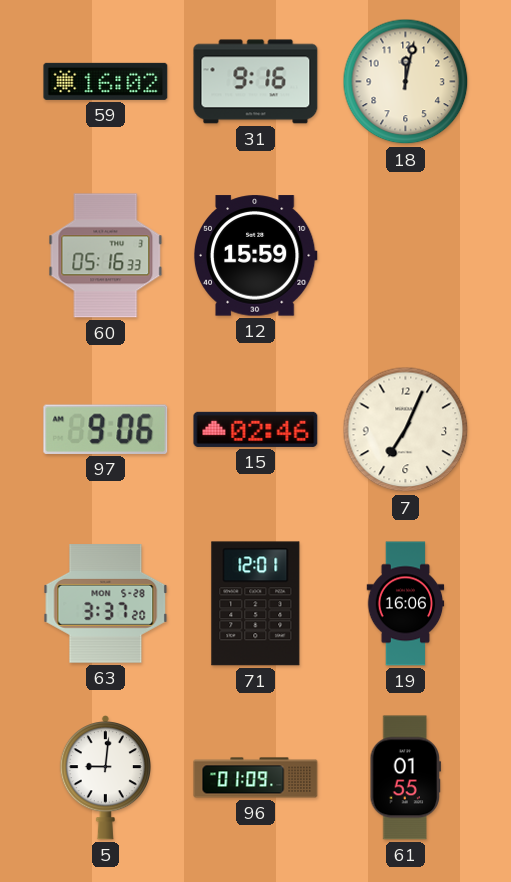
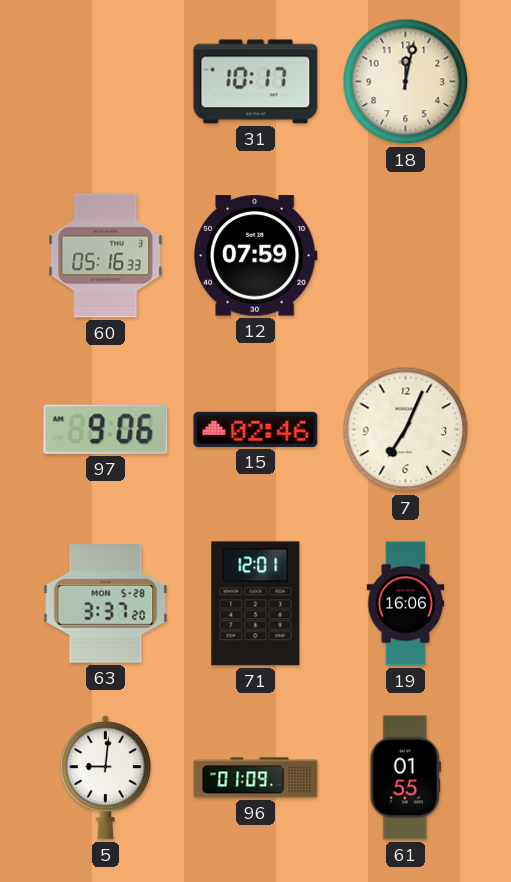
59: 16:02 -> none (106, 81)
31: 9:16 -> 10:17 (256, 82)
12: 15:59 -> 07:59 (255, 256)
